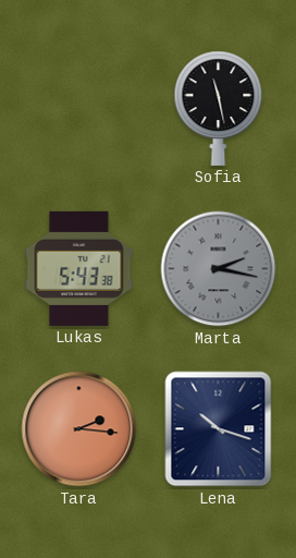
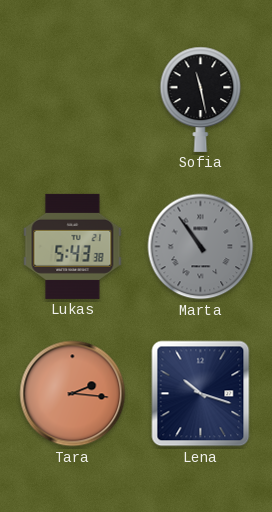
Marta: 2:17 -> 10:54 (201, 247)
